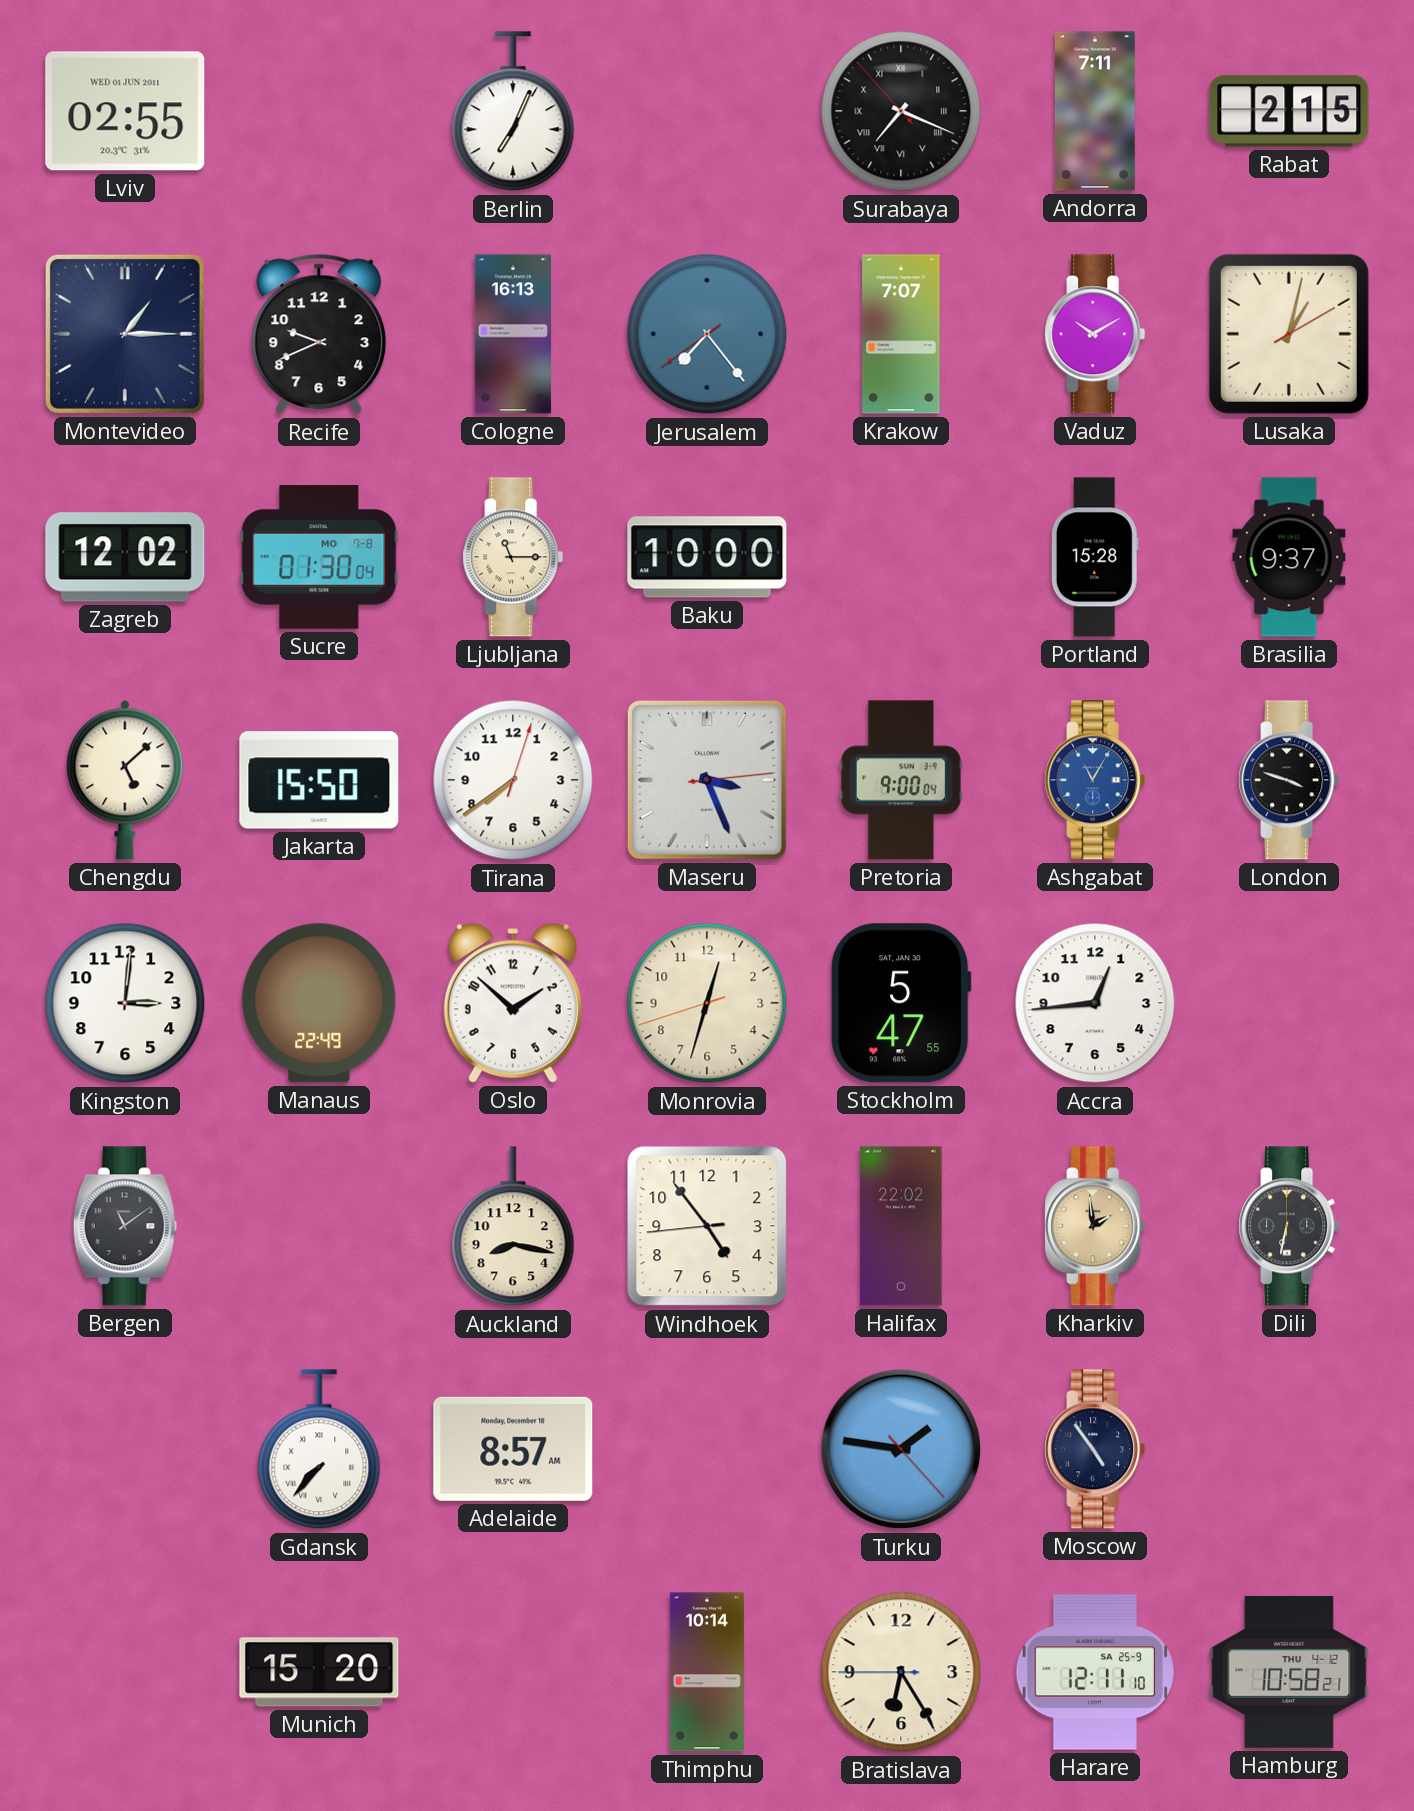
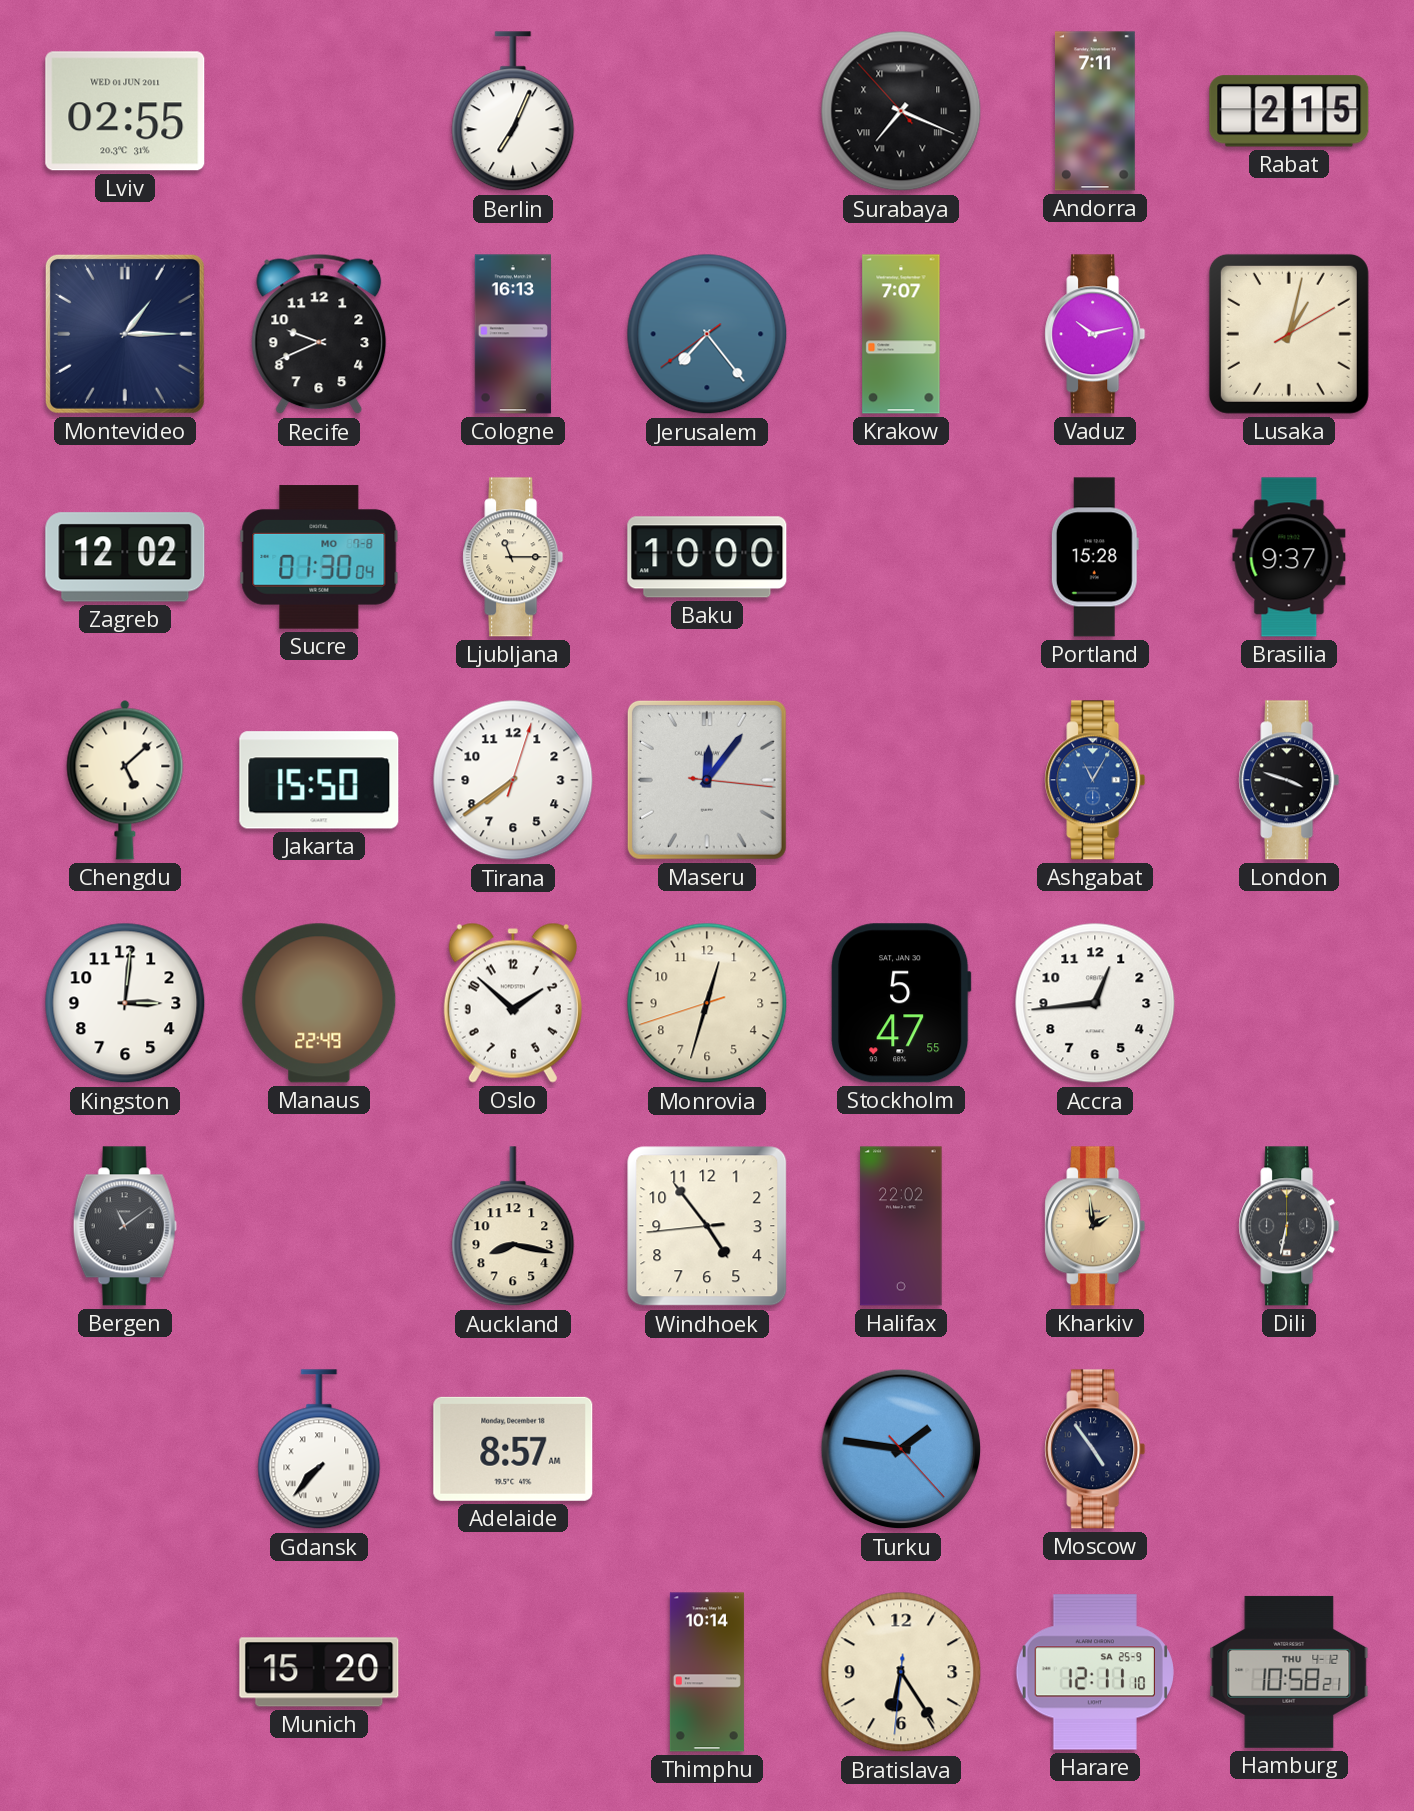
Vaduz: 10:10 -> 10:13 (1095, 334)
Maseru: 3:26 -> 12:06 (707, 780)
Pretoria: 9:00 -> none (901, 780)
Bratislava: 6:24:45 -> 6:24:31 (901, 1672)
